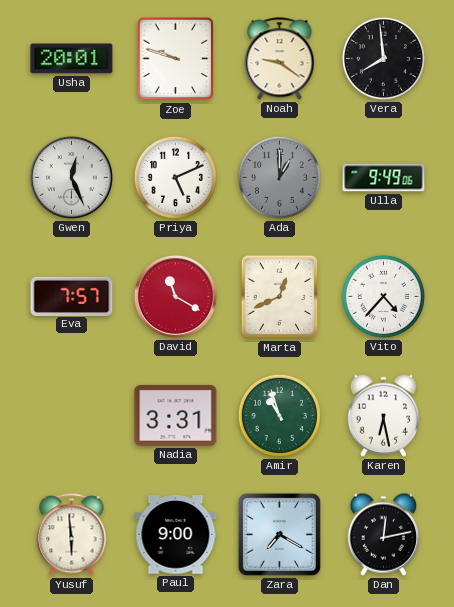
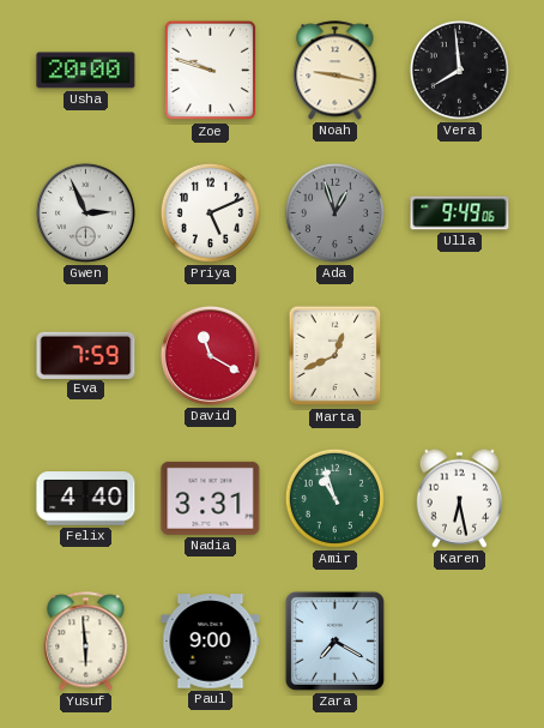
Usha: 20:01 -> 20:00 (86, 71)
Noah: 9:21 -> 9:17 (336, 71)
Gwen: 12:26 -> 2:56 (85, 212)
Ada: 1:00 -> 12:57 (334, 212)
Eva: 7:57 -> 7:59 (86, 355)
Vito: 4:37 -> none (383, 296)
Felix: none -> 4:40 (86, 499)
Dan: 12:13 -> none (383, 534)
